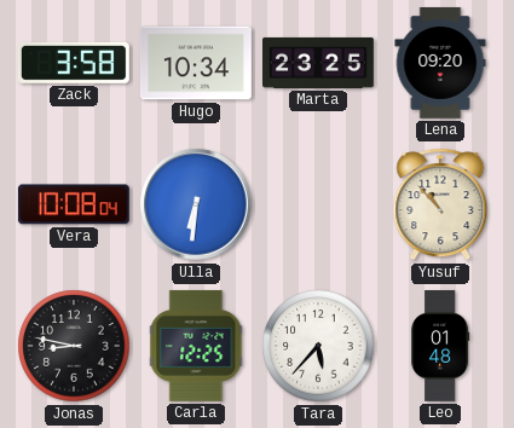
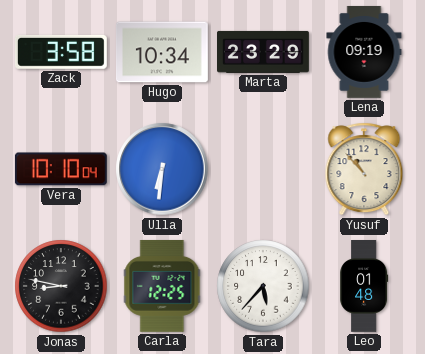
Marta: 23:25 -> 23:29 (264, 52)
Lena: 09:20 -> 09:19 (364, 52)
Vera: 10:08 -> 10:10 (61, 169)
